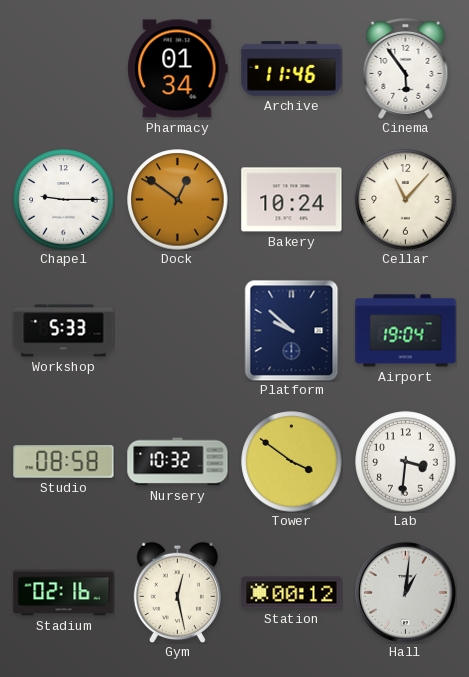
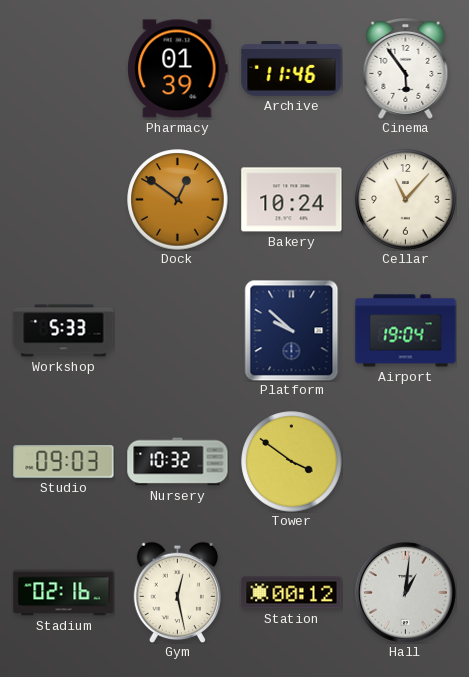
Pharmacy: 01:34 -> 01:39 (178, 69)
Chapel: 9:15 -> none (64, 200)
Studio: 08:58 -> 09:03 (64, 462)
Lab: 3:31 -> none (406, 462)
